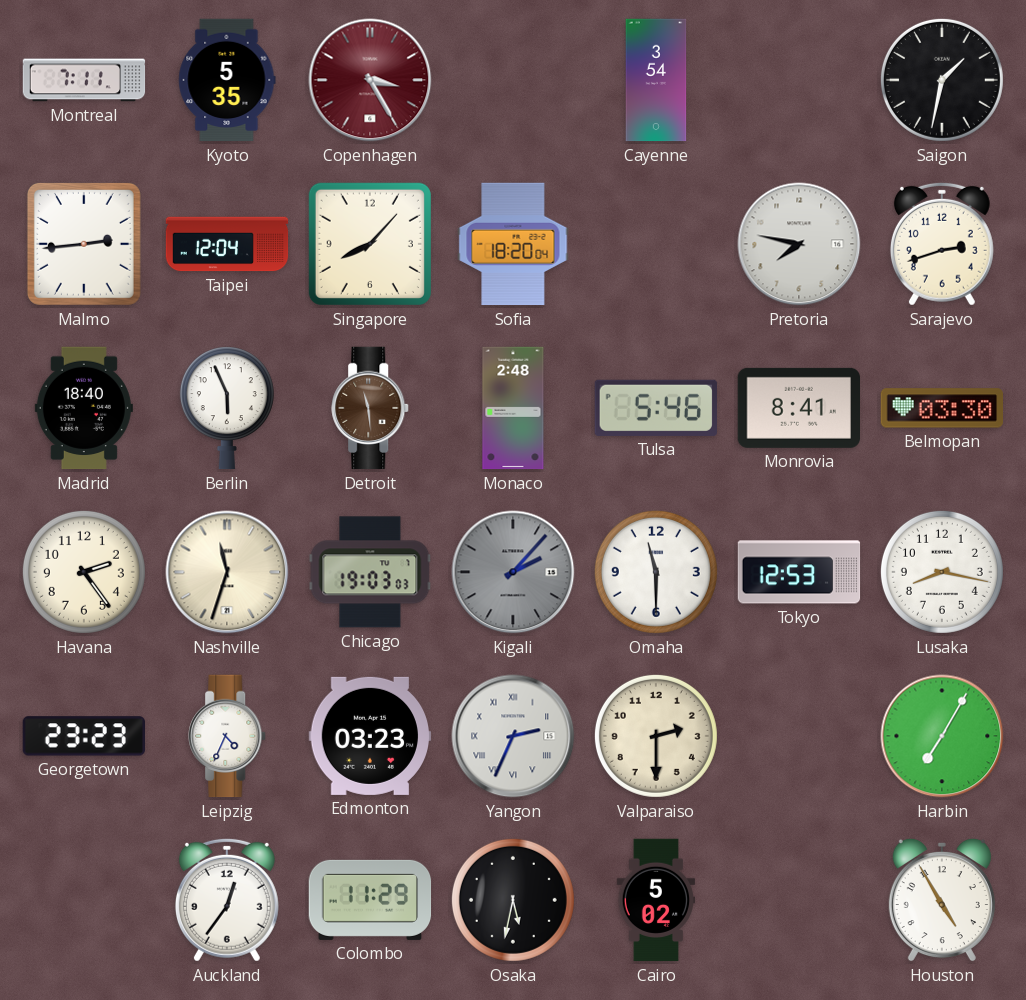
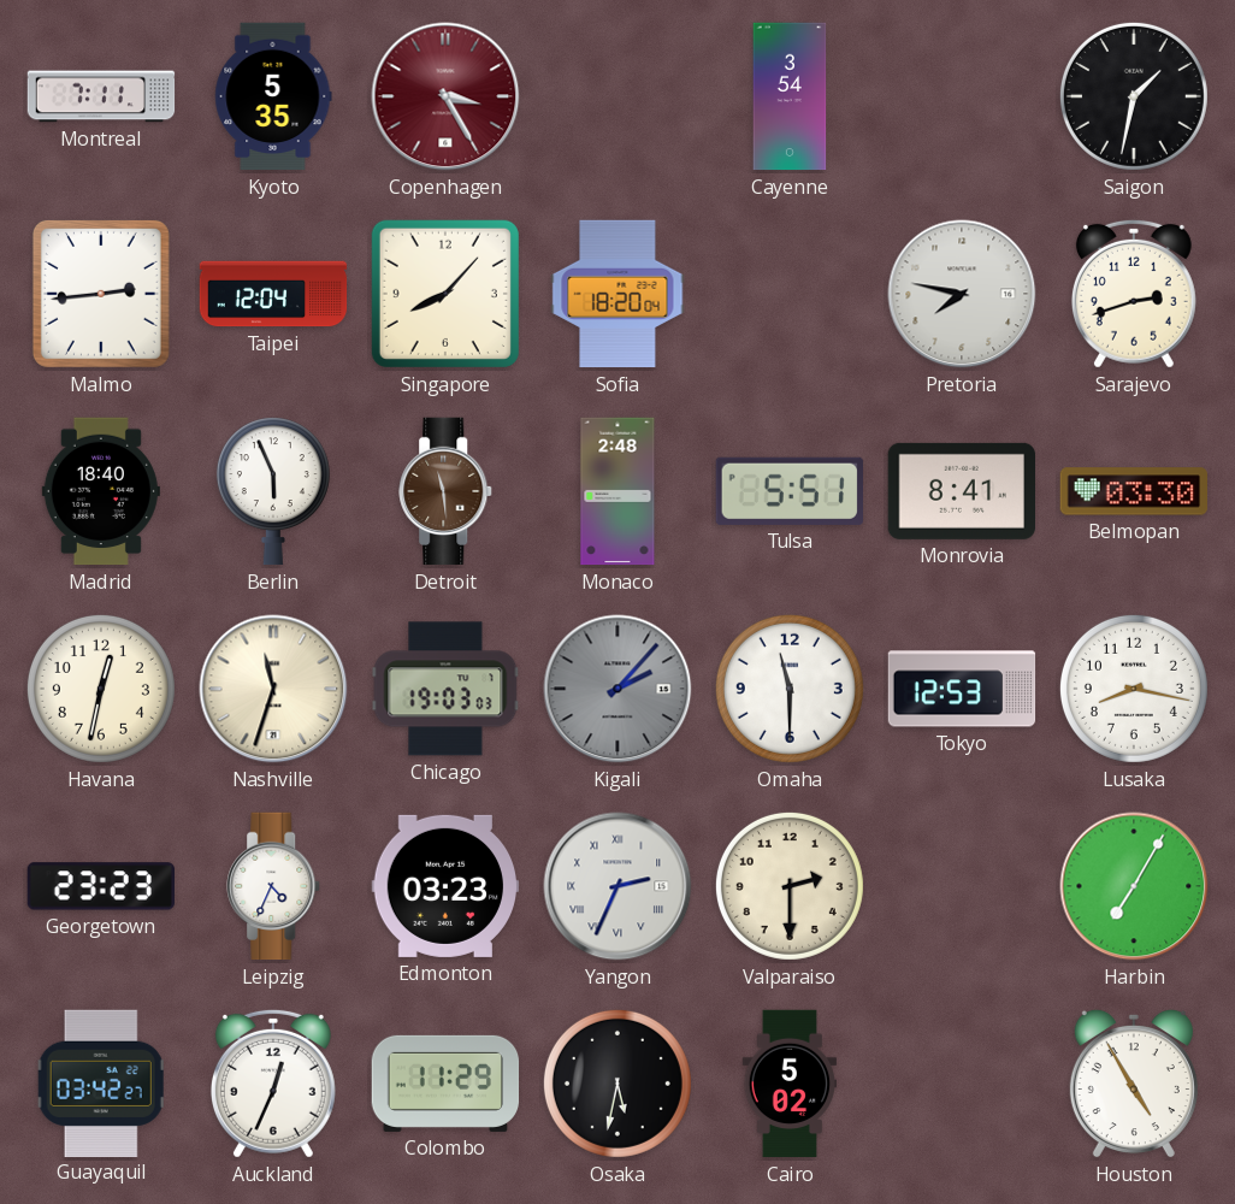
Tulsa: 5:46 -> 5:51 (790, 491)
Havana: 2:24 -> 12:32 (101, 689)
Guayaquil: none -> 03:42 (101, 1082)
Auckland: 12:36 -> 12:34 (273, 1084)
